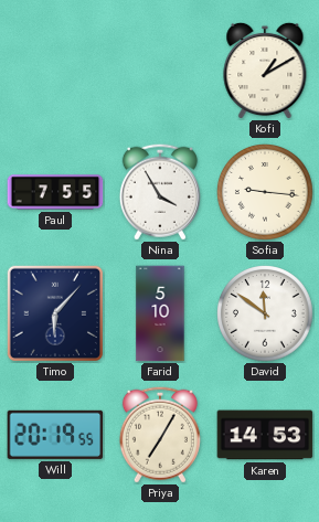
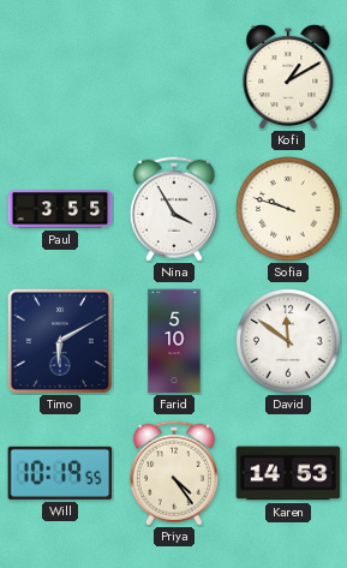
Paul: 7:55 -> 3:55 (60, 209)
Sofia: 9:16 -> 9:48 (289, 210)
Timo: 6:07 -> 6:10 (59, 340)
Will: 20:19 -> 10:19 (60, 473)
Priya: 7:05 -> 4:24 (174, 473)
